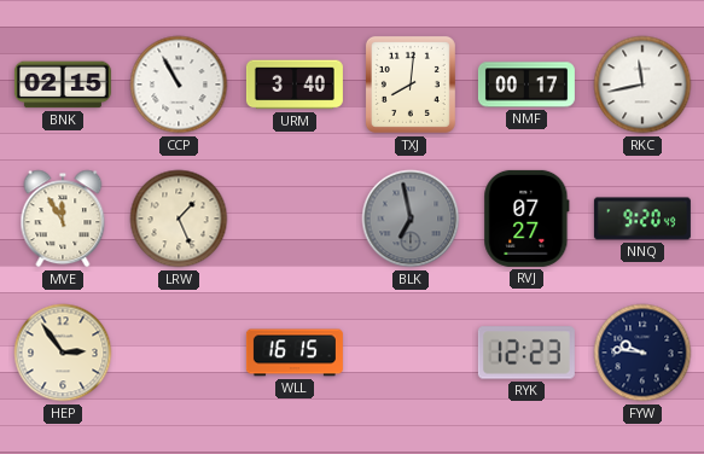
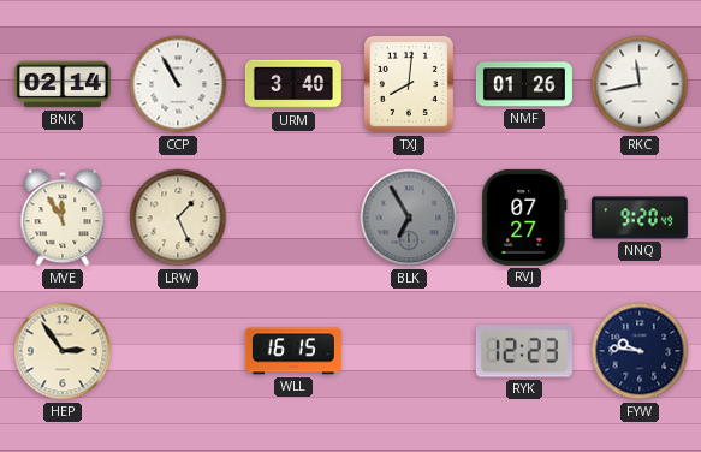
BNK: 02:15 -> 02:14 (63, 84)
NMF: 00:17 -> 01:26 (524, 84)
BLK: 6:58 -> 6:55 (409, 218)
